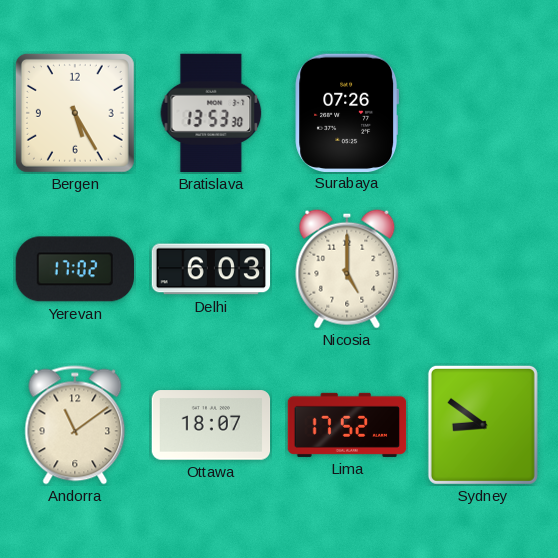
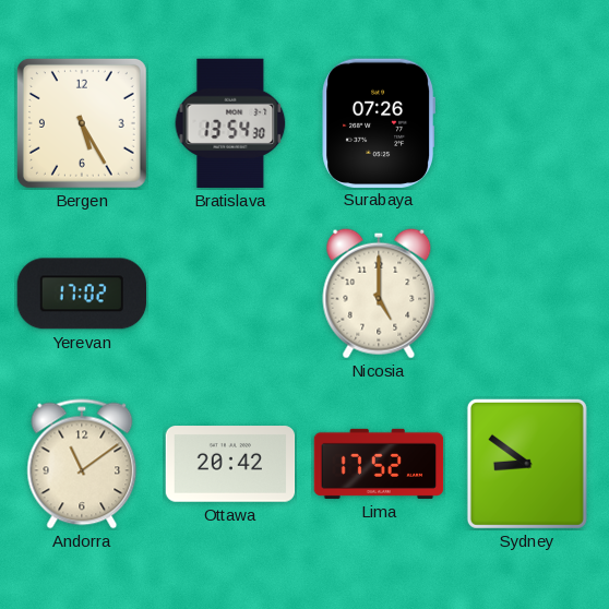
Bratislava: 13:53 -> 13:54 (230, 123)
Delhi: 6:03 -> none (211, 269)
Ottawa: 18:07 -> 20:42 (230, 464)
